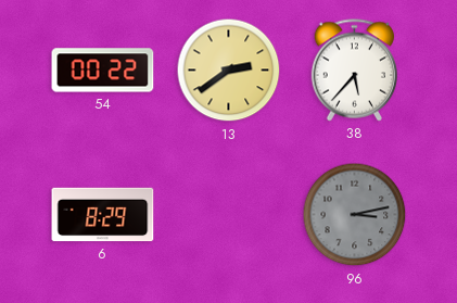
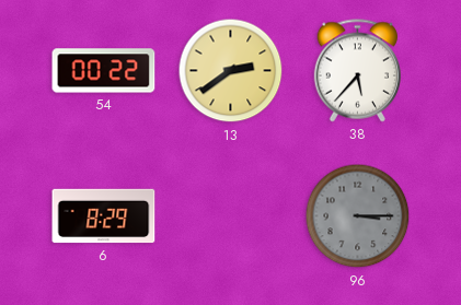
96: 3:13 -> 3:15 (358, 216)
